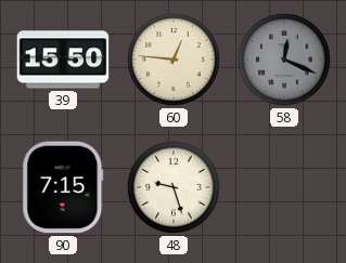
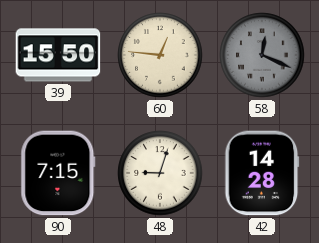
48: 9:27 -> 9:03 (160, 173)
42: none -> 14:28 (262, 173)
